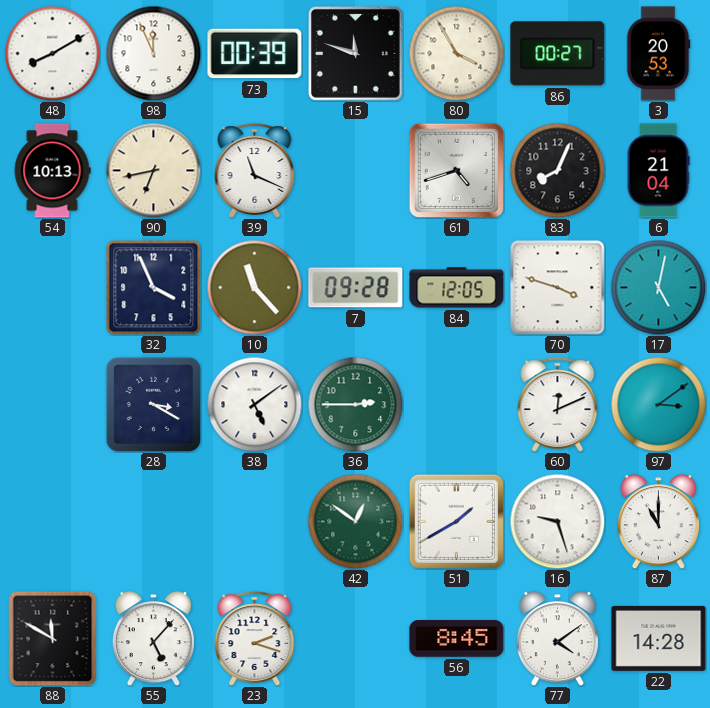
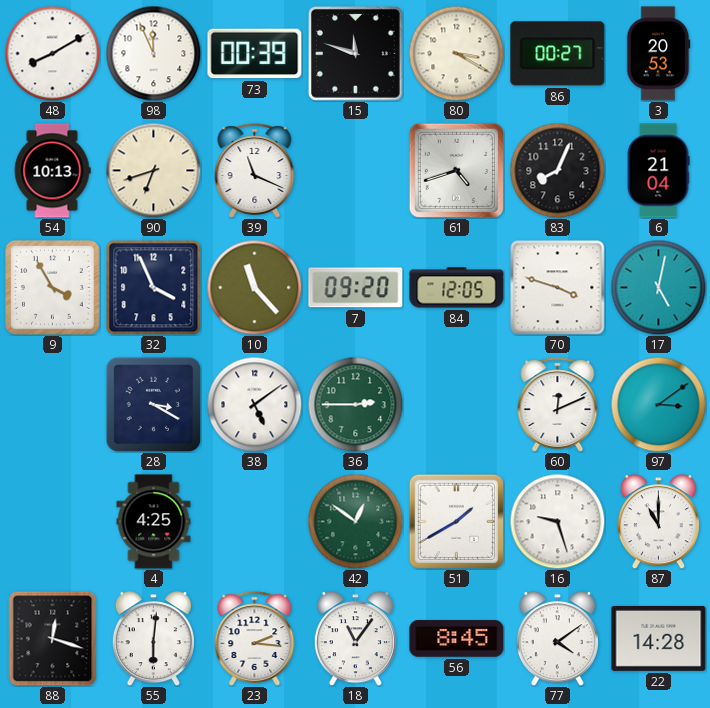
80: 3:55 -> 3:20 (456, 53)
90: 6:43 -> 6:42 (153, 170)
9: none -> 3:55 (53, 288)
7: 09:28 -> 09:20 (356, 288)
4: none -> 4:25 (154, 522)
88: 11:50 -> 12:18 (53, 638)
55: 5:07 -> 6:01 (153, 639)
23: 2:18 -> 2:16 (255, 639)
18: none -> 11:06 (355, 639)
